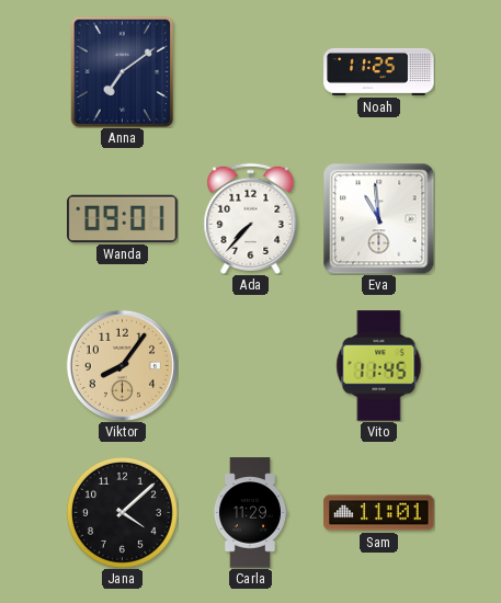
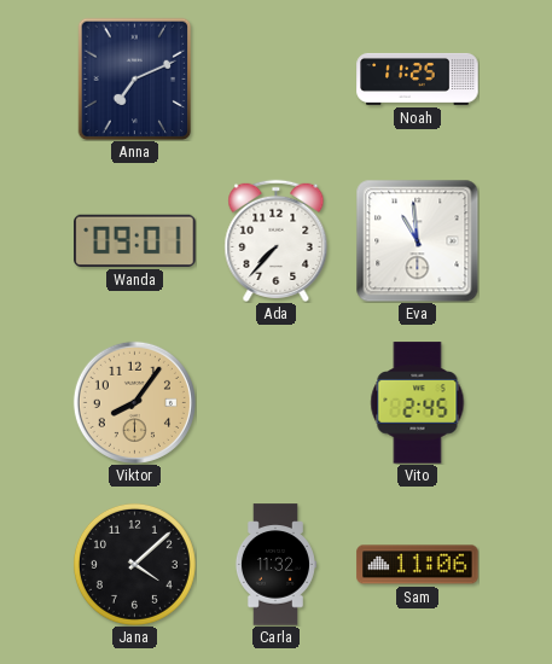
Anna: 7:09 -> 7:11 (135, 78)
Vito: 11:45 -> 2:45 (418, 403)
Carla: 11:29 -> 11:32 (275, 565)
Sam: 11:01 -> 11:06 (418, 565)
